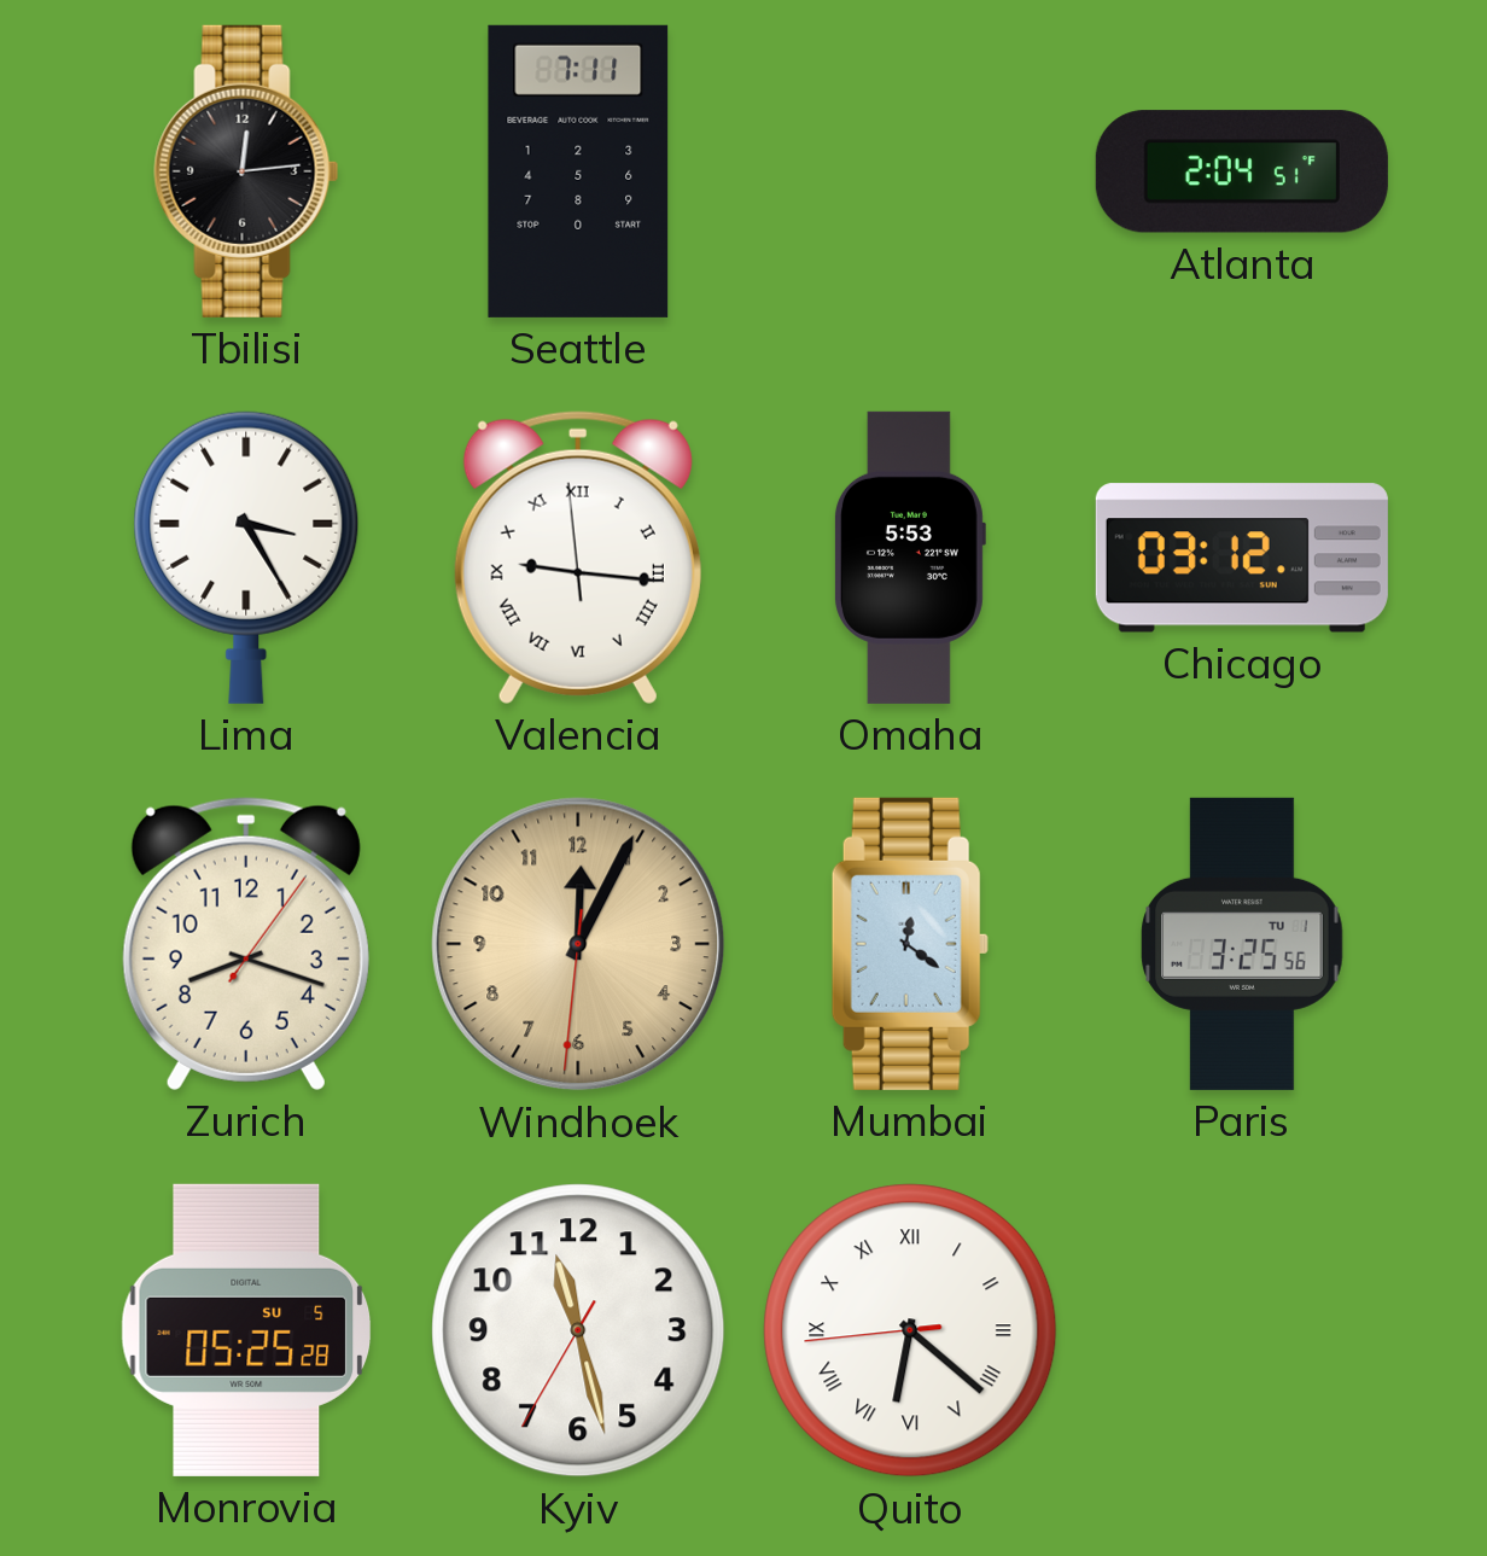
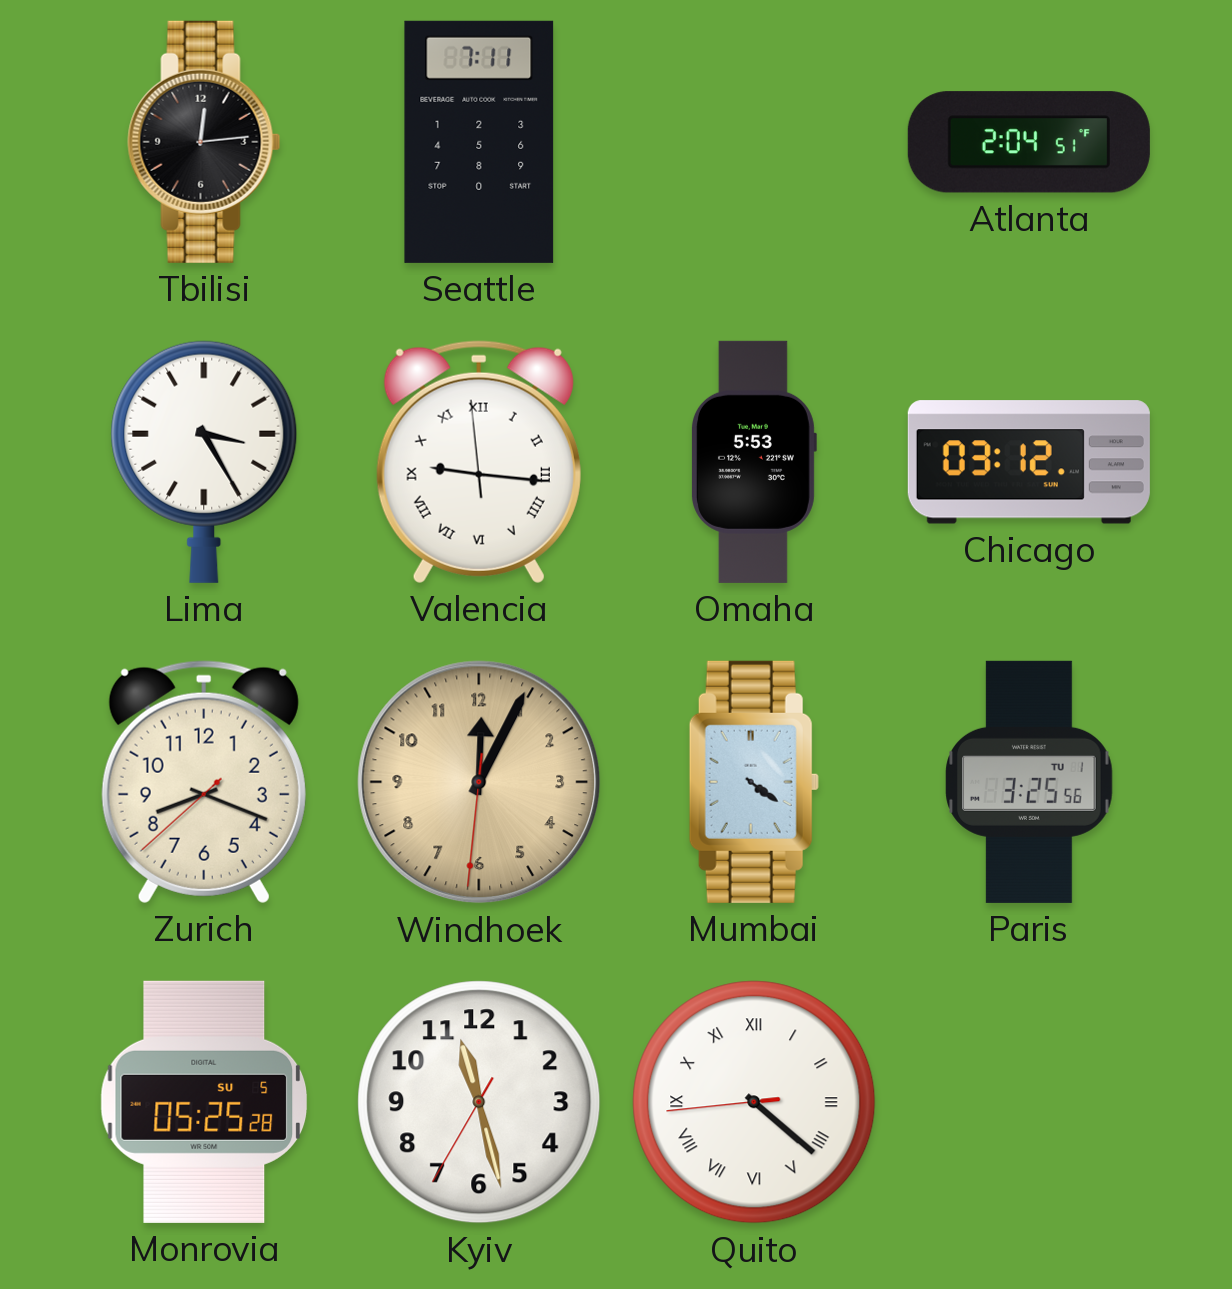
Zurich: 8:18:06 -> 8:18:38 (204, 782)
Mumbai: 12:21 -> 4:21 (754, 782)
Quito: 6:21 -> 4:21 (754, 1102)
